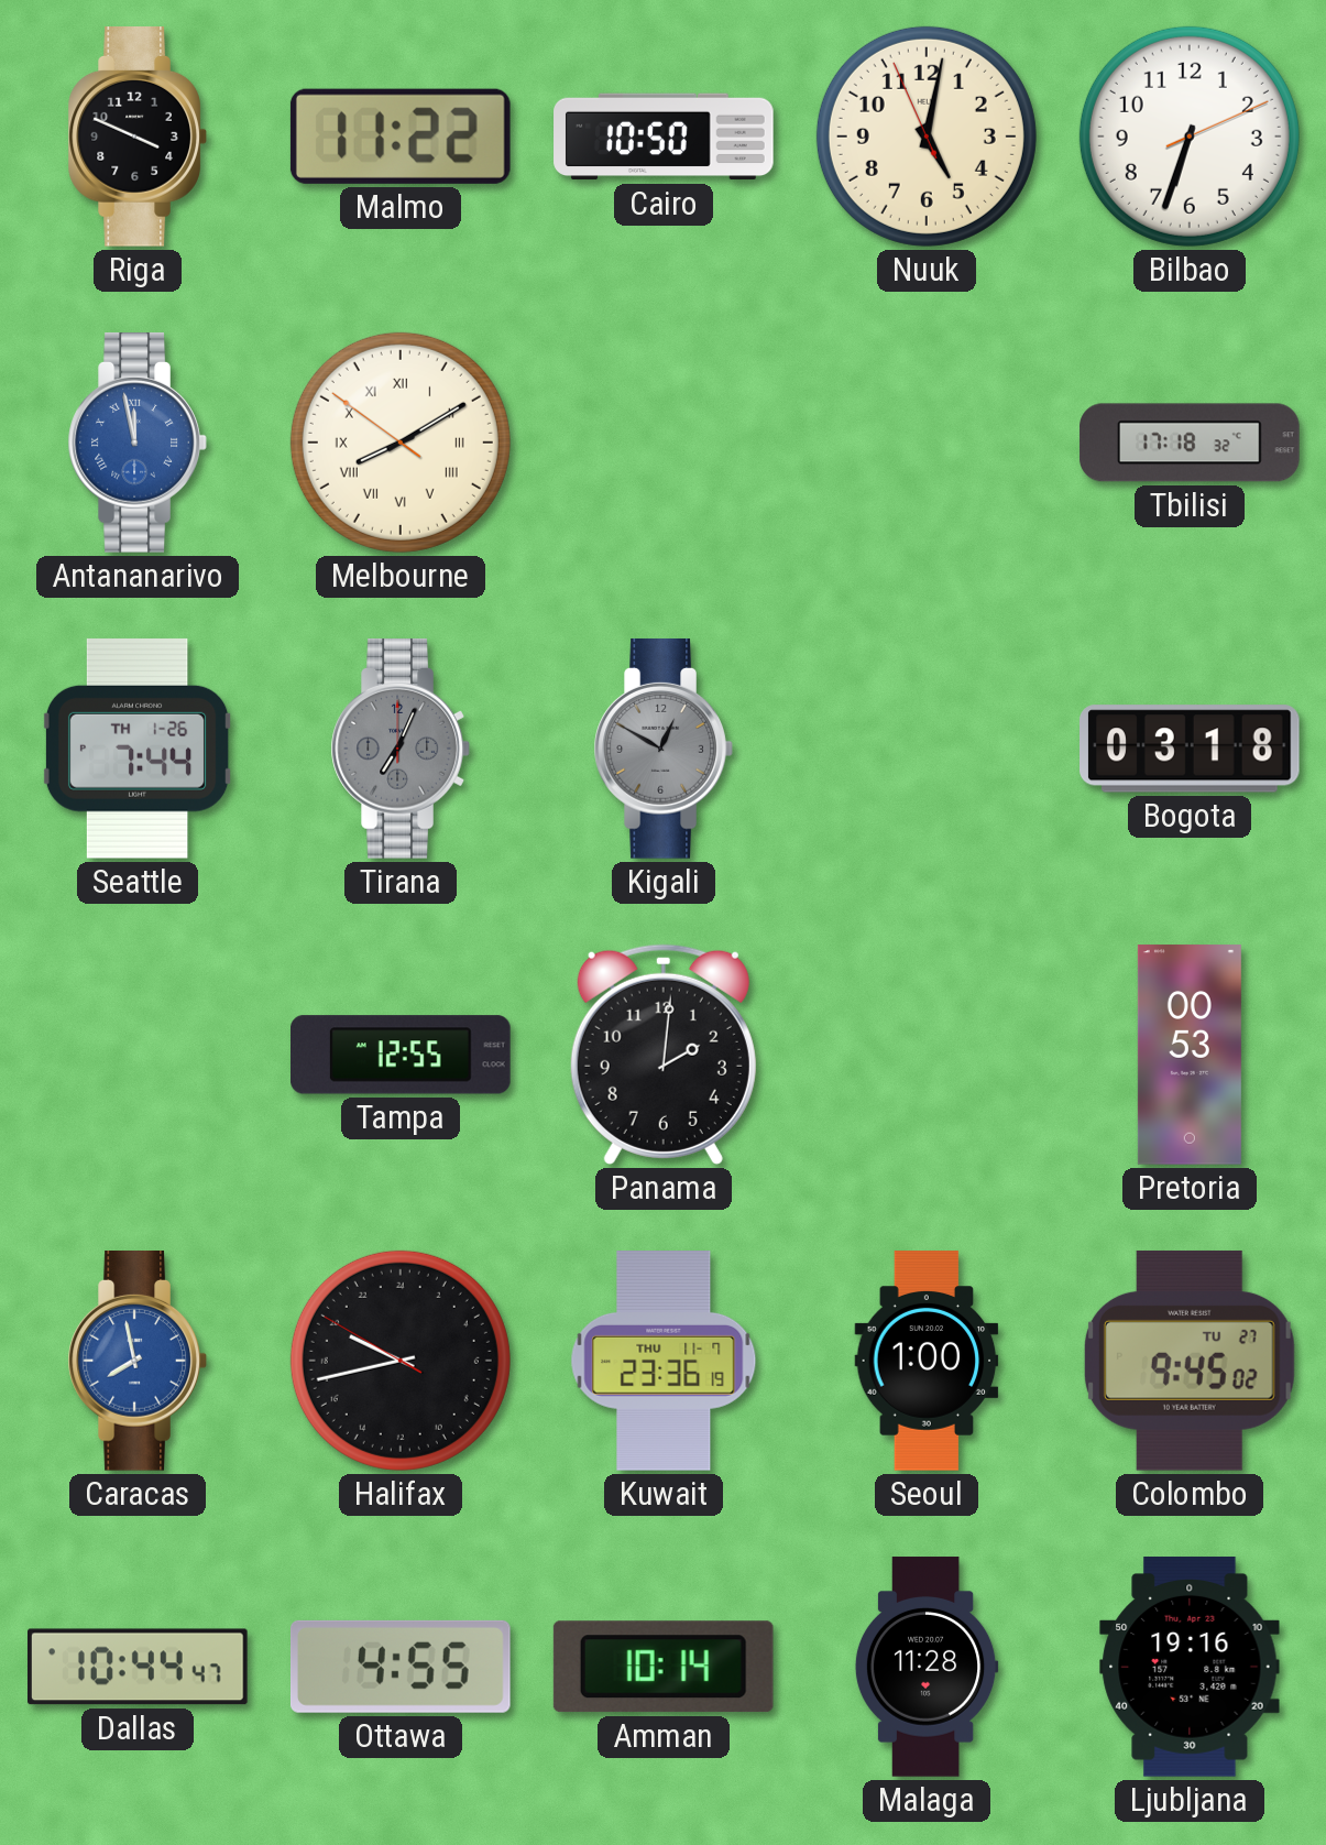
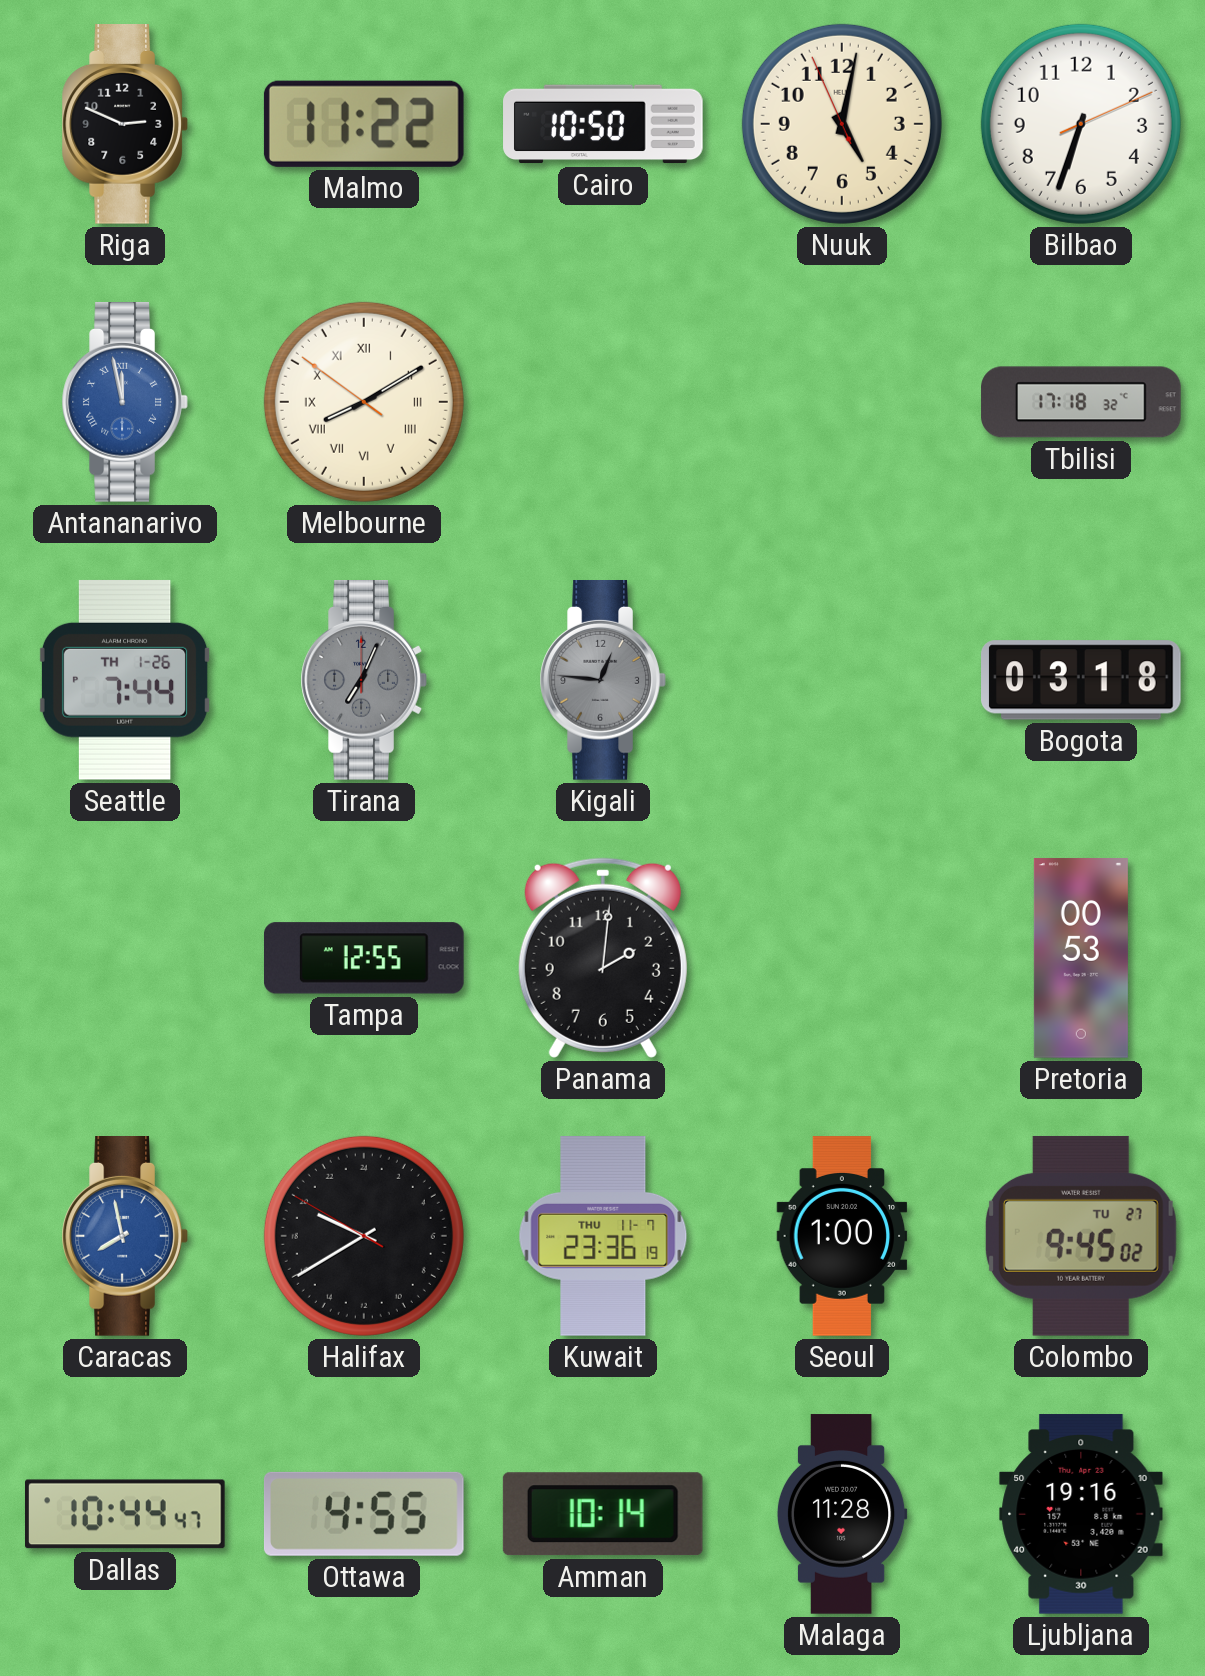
Riga: 3:49 -> 2:49 (125, 125)
Kigali: 12:50 -> 12:46 (603, 681)
Halifax: 19:42 -> 19:39 (364, 1236)
